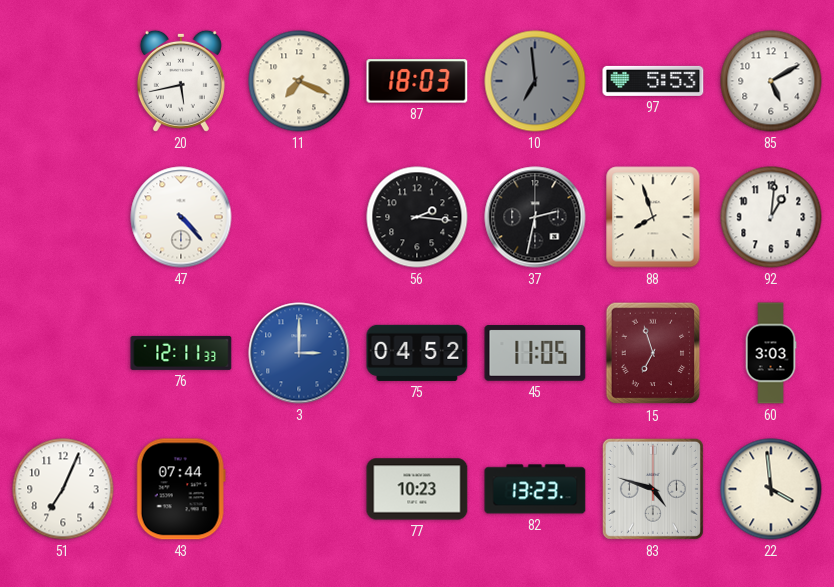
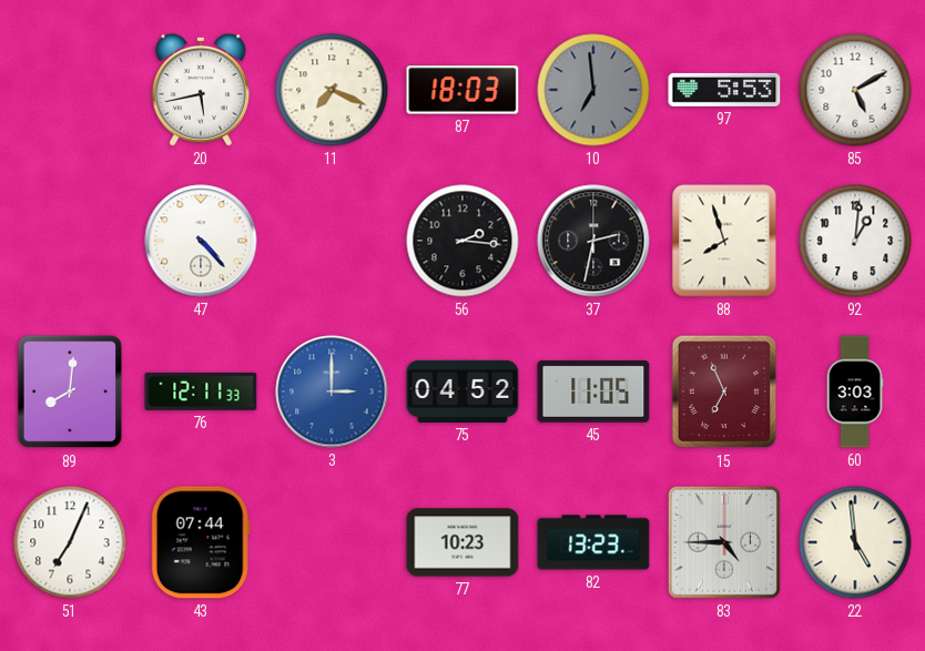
89: none -> 8:01 (70, 391)
15: 6:57 -> 6:56 (724, 391)
83: 4:48 -> 4:45 (724, 542)
22: 3:59 -> 4:59 (855, 542)
